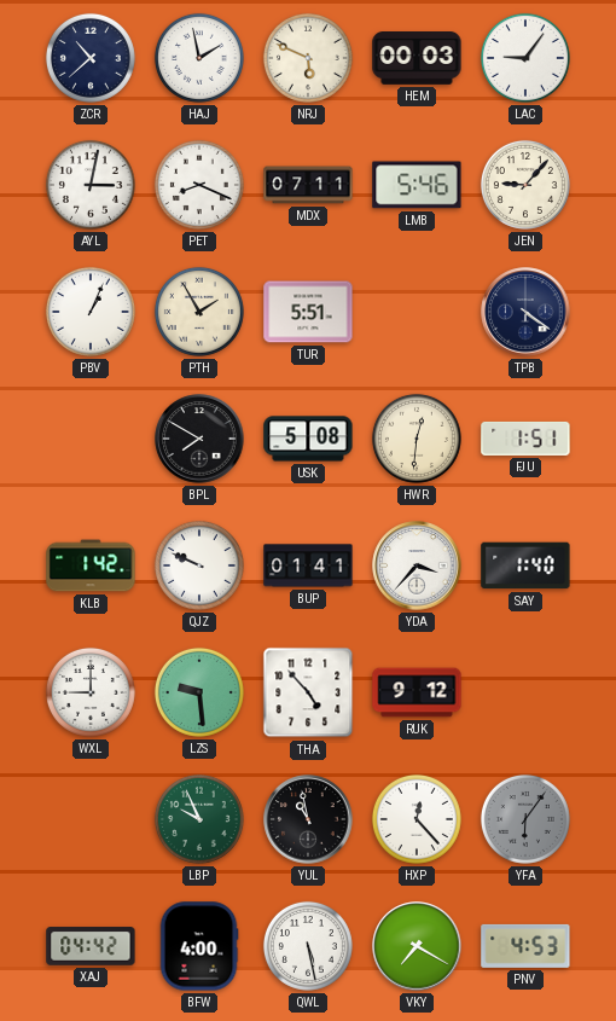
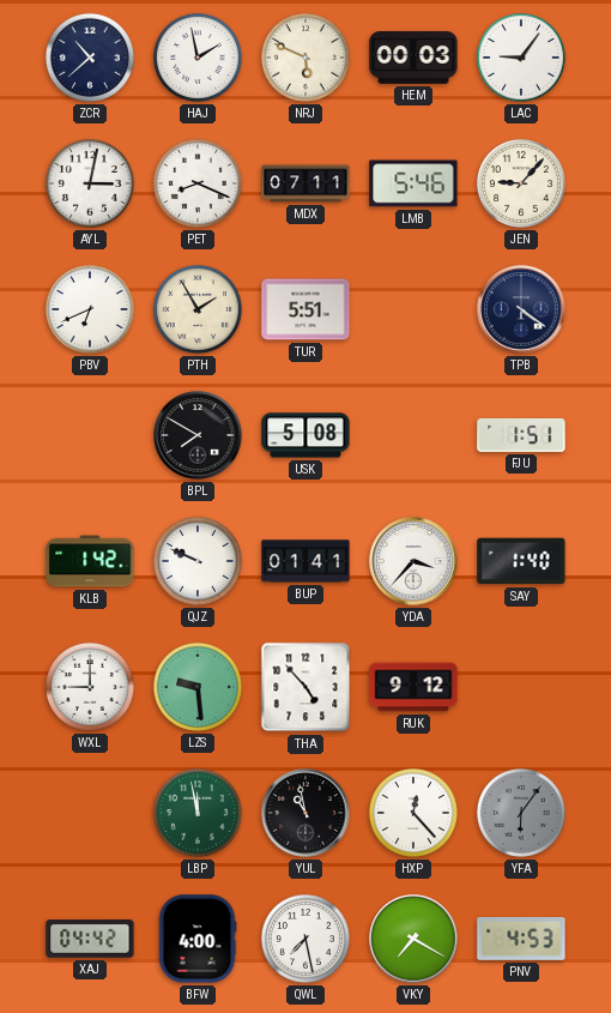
PBV: 1:04 -> 6:41 (90, 309)
HWR: 12:31 -> none (417, 439)
LBP: 9:56 -> 11:58 (198, 813)
QWL: 5:28 -> 7:28 (305, 939)
